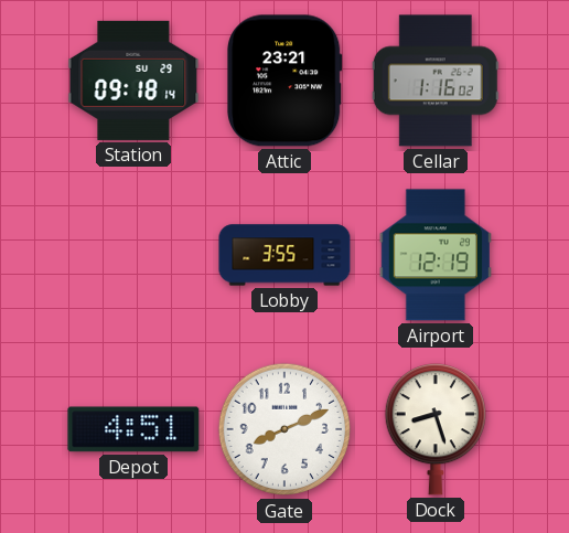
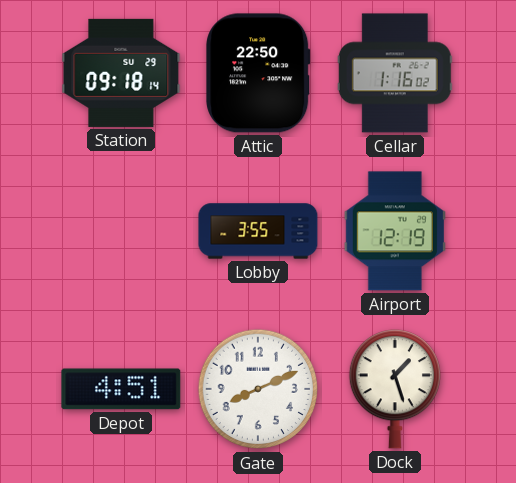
Attic: 23:21 -> 22:50 (258, 73)
Dock: 8:27 -> 1:27 (394, 389)
